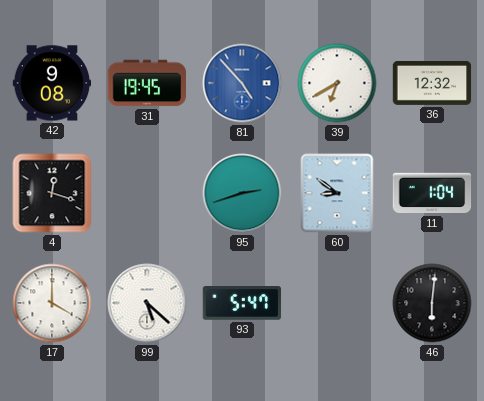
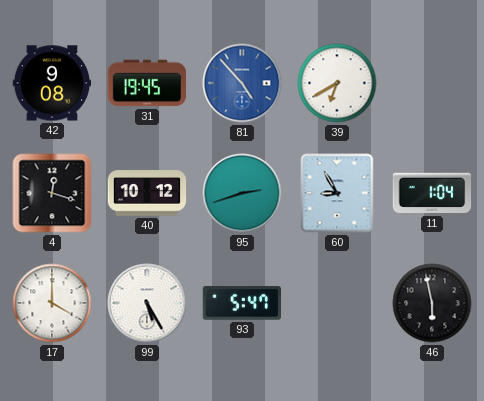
36: 12:32 -> none (432, 83)
40: none -> 10:12 (147, 193)
60: 8:51 -> 8:55 (337, 193)
99: 5:22 -> 5:25 (147, 303)
46: 6:01 -> 5:58 (432, 303)
